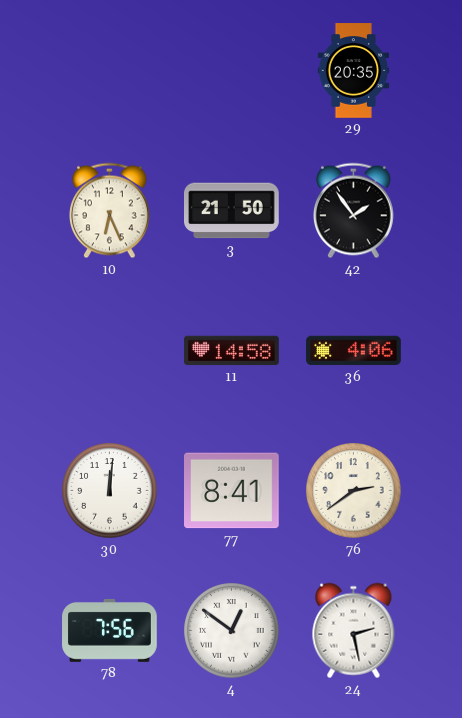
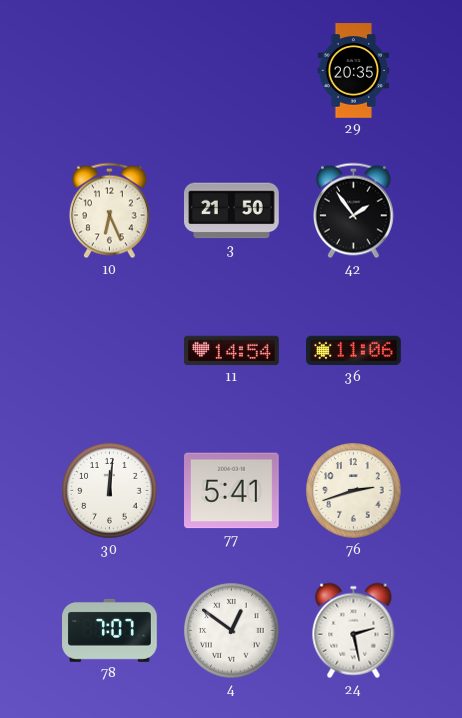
11: 14:58 -> 14:54 (232, 351)
36: 4:06 -> 11:06 (354, 351)
77: 8:41 -> 5:41 (232, 491)
76: 2:39 -> 2:42 (354, 491)
78: 7:56 -> 7:07 (110, 630)
